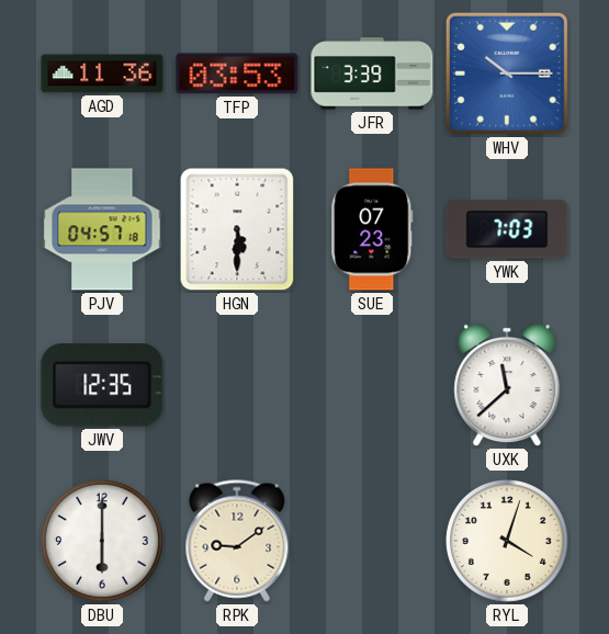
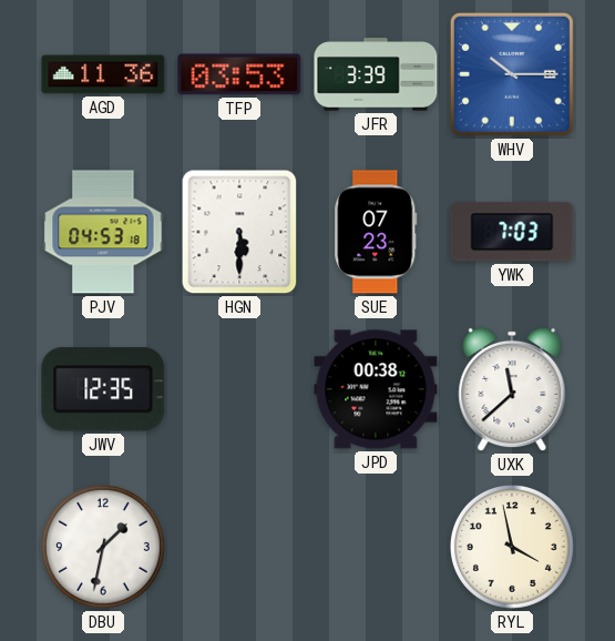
PJV: 04:57 -> 04:53 (103, 232)
JPD: none -> 00:38 (376, 389)
DBU: 6:00 -> 1:32 (103, 547)
RPK: 9:09 -> none (237, 541)
RYL: 4:03 -> 3:58 (512, 547)
